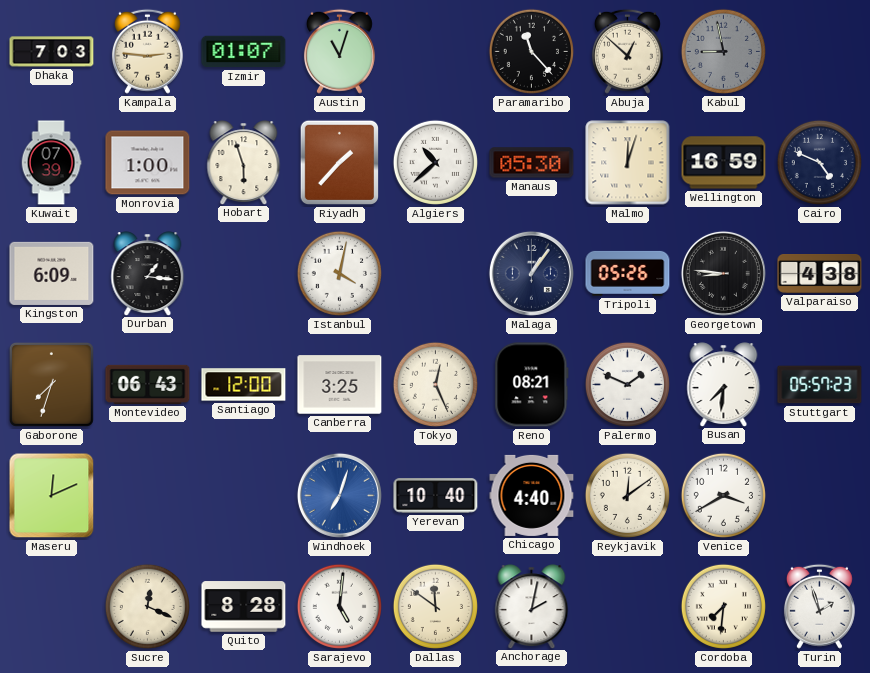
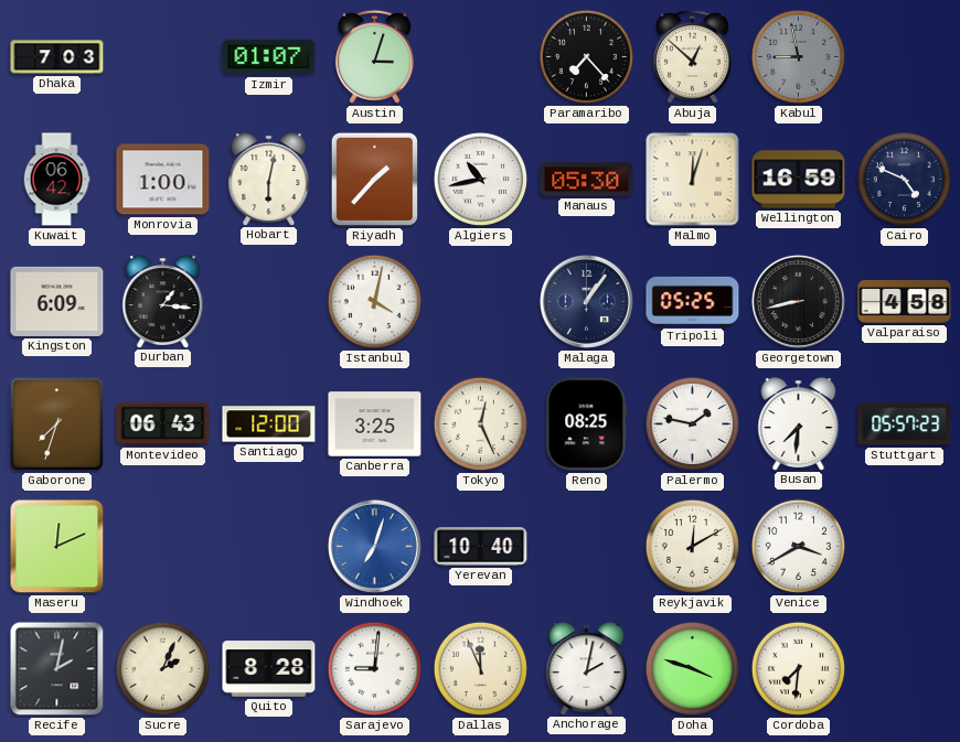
Kampala: 2:46 -> none (147, 51)
Austin: 11:03 -> 3:03 (374, 56)
Paramaribo: 11:23 -> 7:23 (586, 56)
Kuwait: 07:39 -> 06:42 (56, 180)
Hobart: 5:57 -> 6:02 (269, 179)
Algiers: 10:38 -> 10:43 (480, 179)
Tripoli: 05:26 -> 05:25 (693, 301)
Georgetown: 8:46 -> 8:43 (798, 301)
Valparaiso: 4:38 -> 4:58 (905, 302)
Reno: 08:21 -> 08:25 (587, 424)
Palermo: 1:49 -> 1:47 (692, 423)
Chicago: 4:40 -> none (532, 495)
Reykjavik: 12:09 -> 12:10 (692, 546)
Recife: none -> 2:02 (57, 669)
Sucre: 12:19 -> 2:04 (162, 668)
Sarajevo: 5:01 -> 9:01 (374, 668)
Dallas: 11:51 -> 11:56 (480, 668)
Doha: none -> 3:48 (692, 668)
Turin: 1:57 -> none (819, 606)
